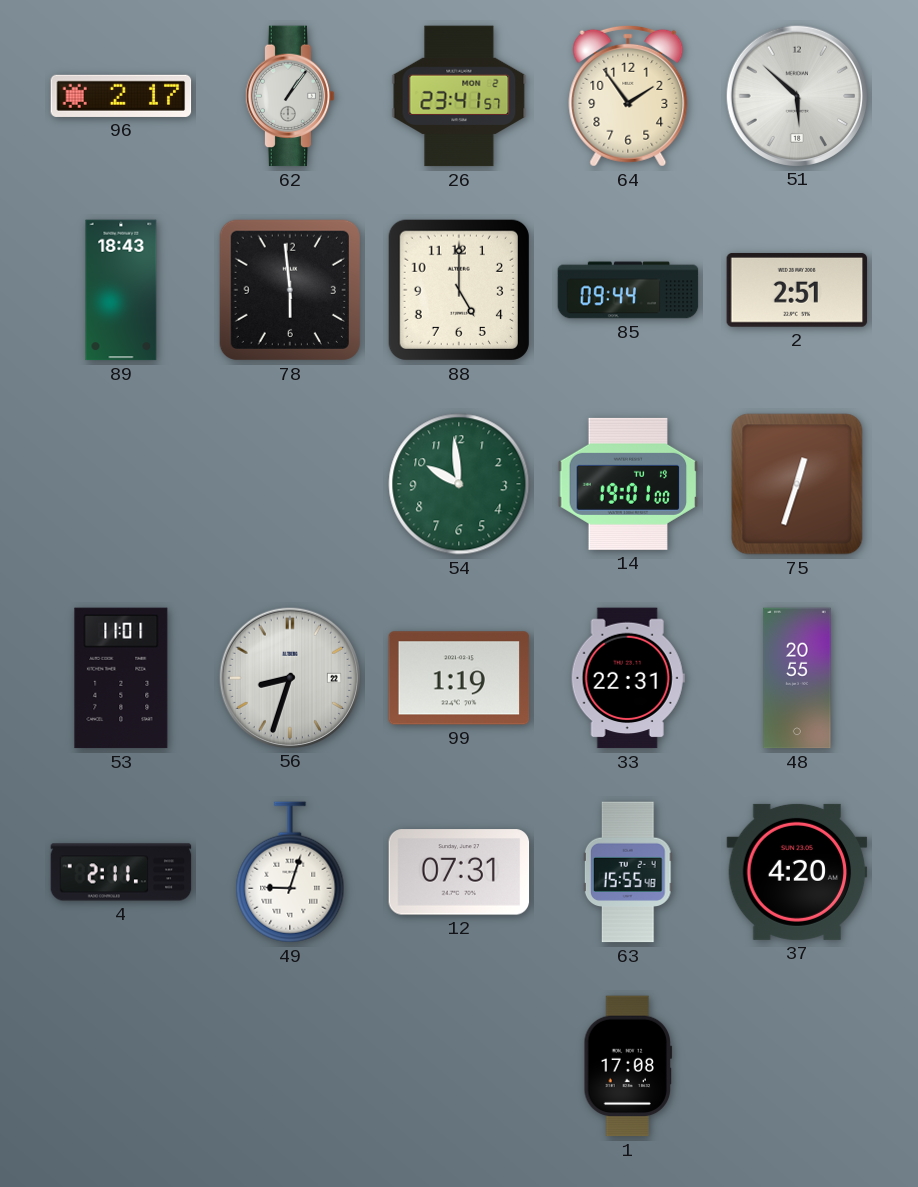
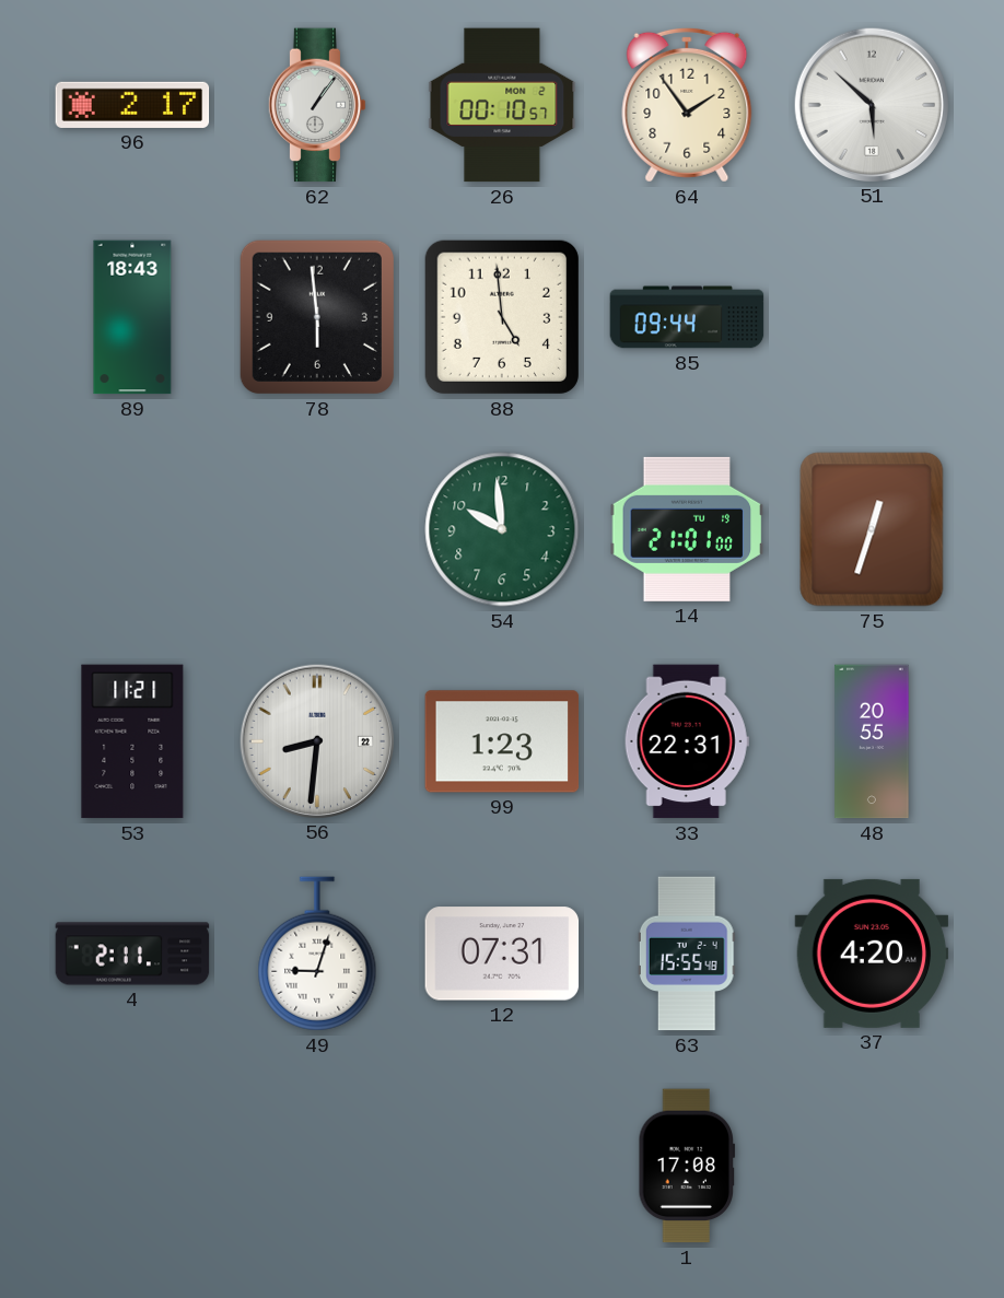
26: 23:41 -> 00:10 (502, 105)
88: 5:00 -> 4:59 (502, 317)
2: 2:51 -> none (797, 290)
14: 19:01 -> 21:01 (687, 529)
53: 11:01 -> 11:21 (132, 741)
56: 8:33 -> 8:31 (316, 740)
99: 1:19 -> 1:23 (502, 741)
